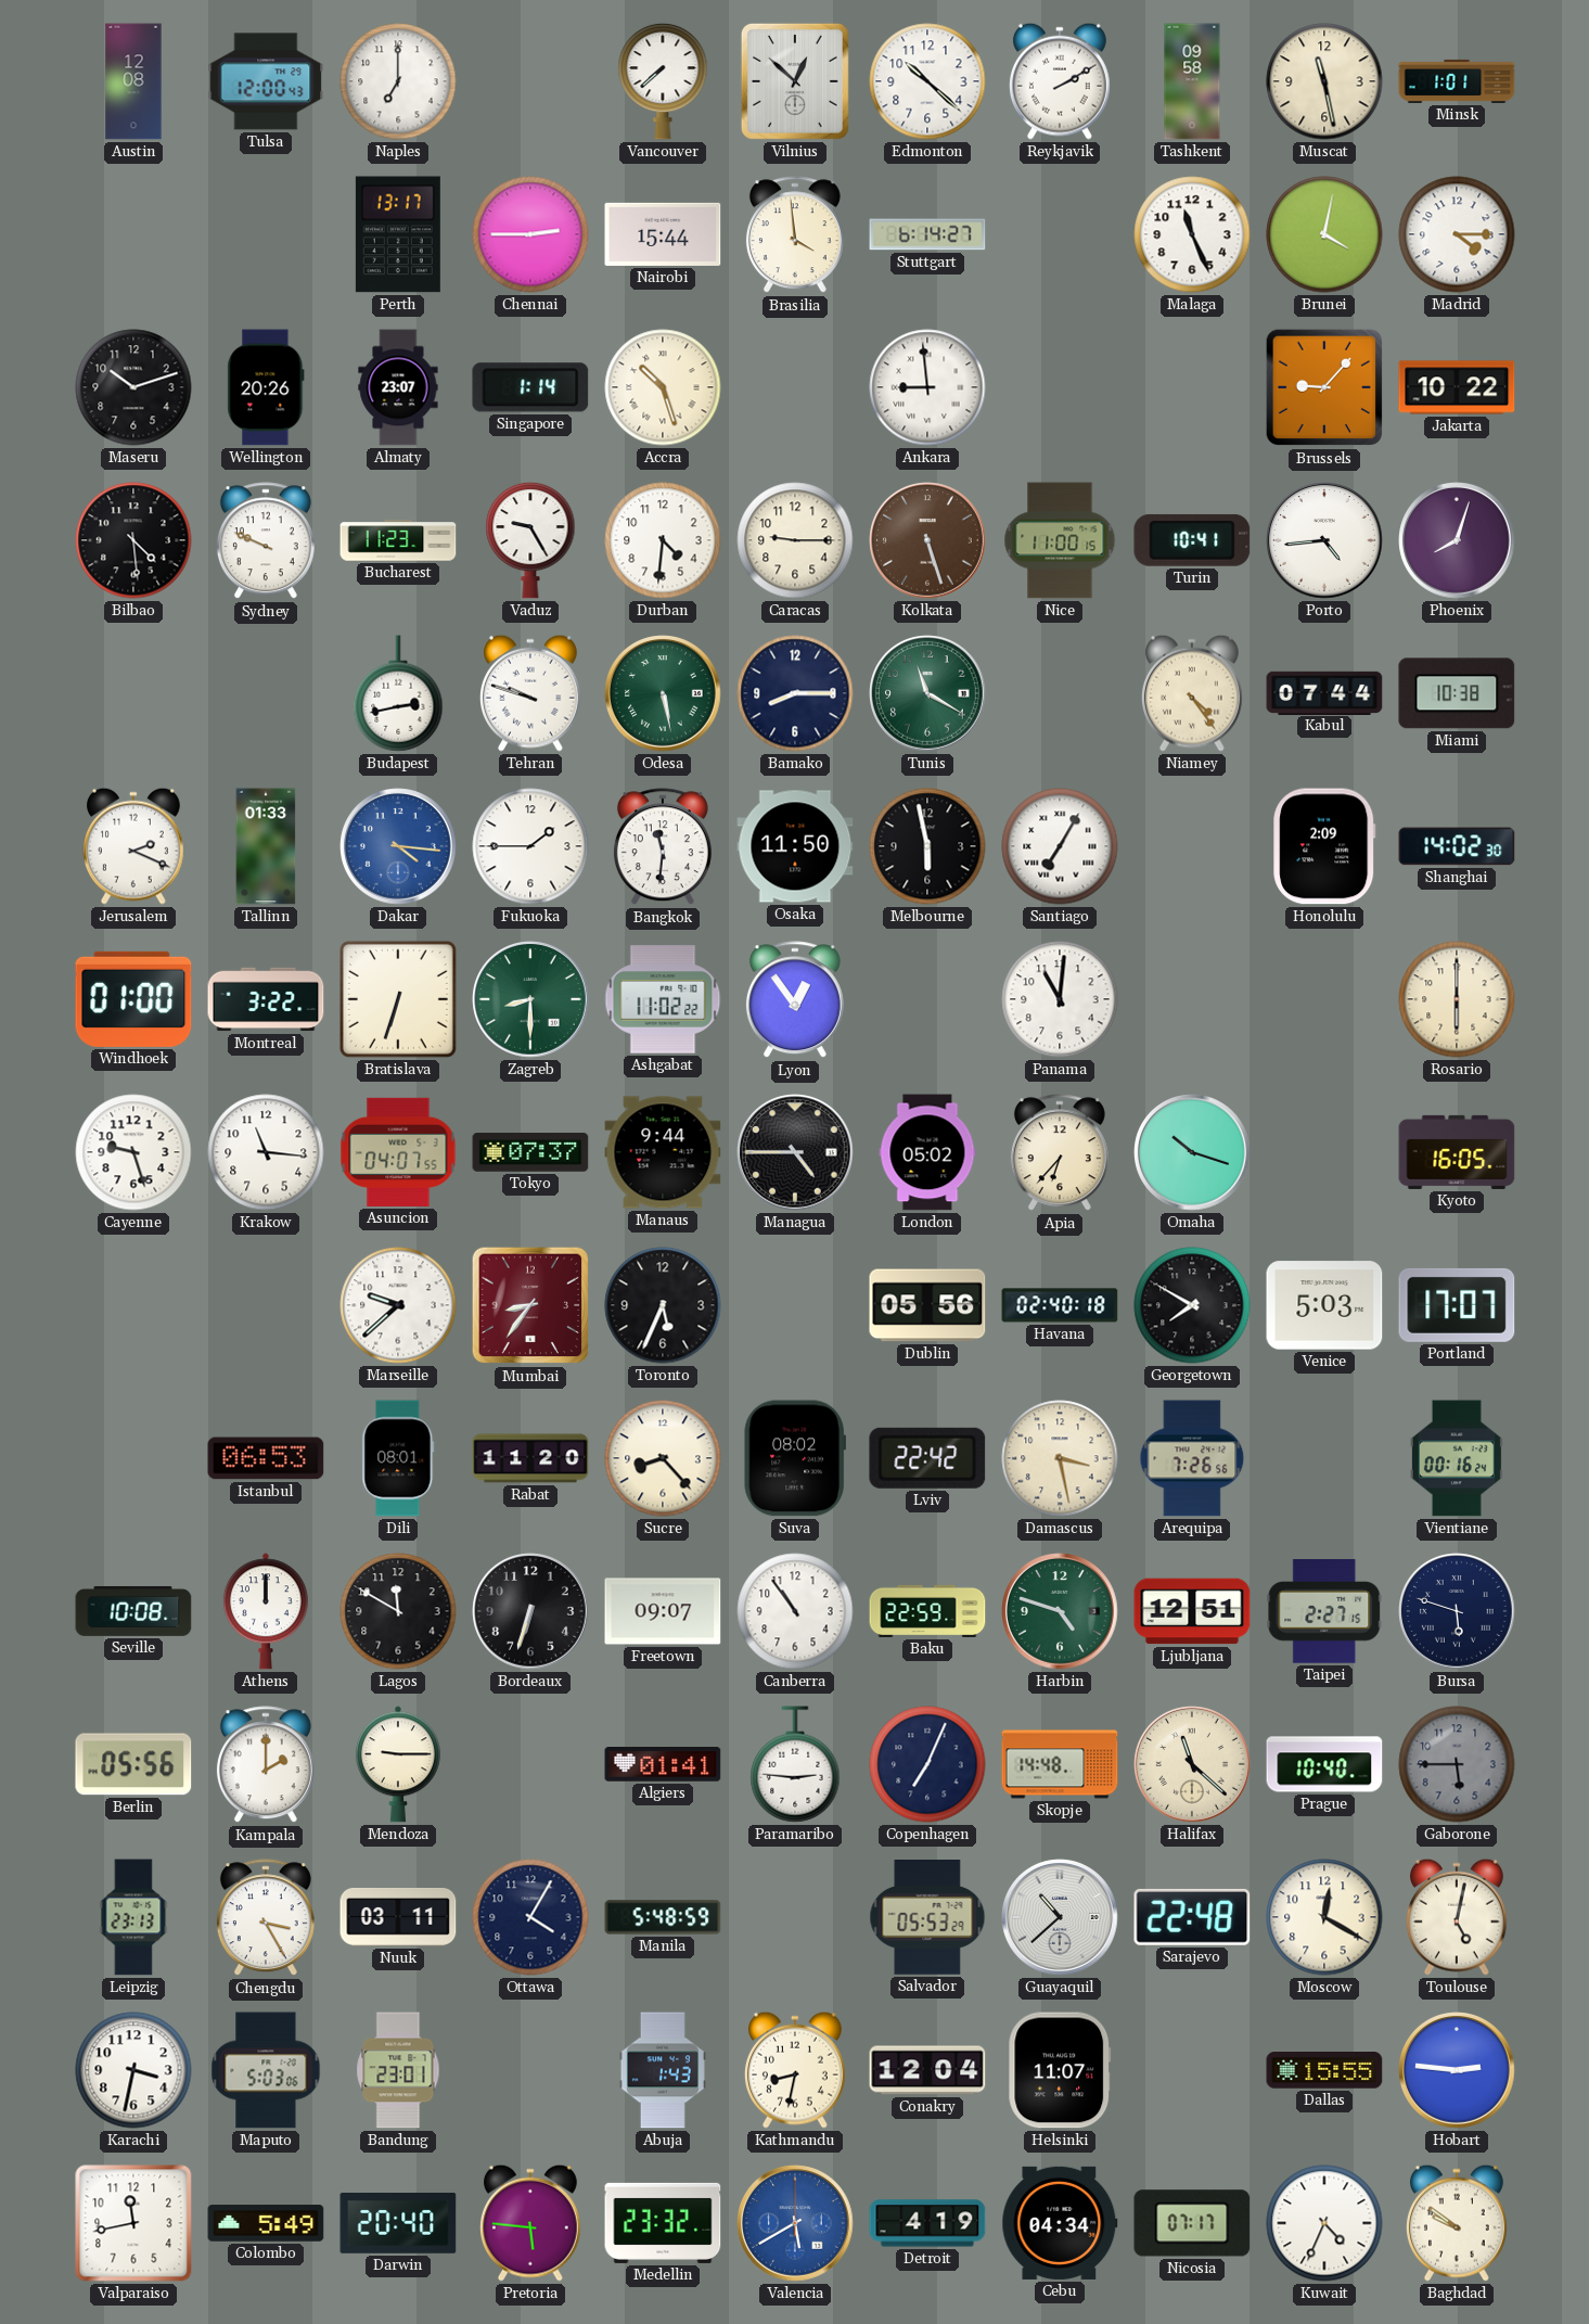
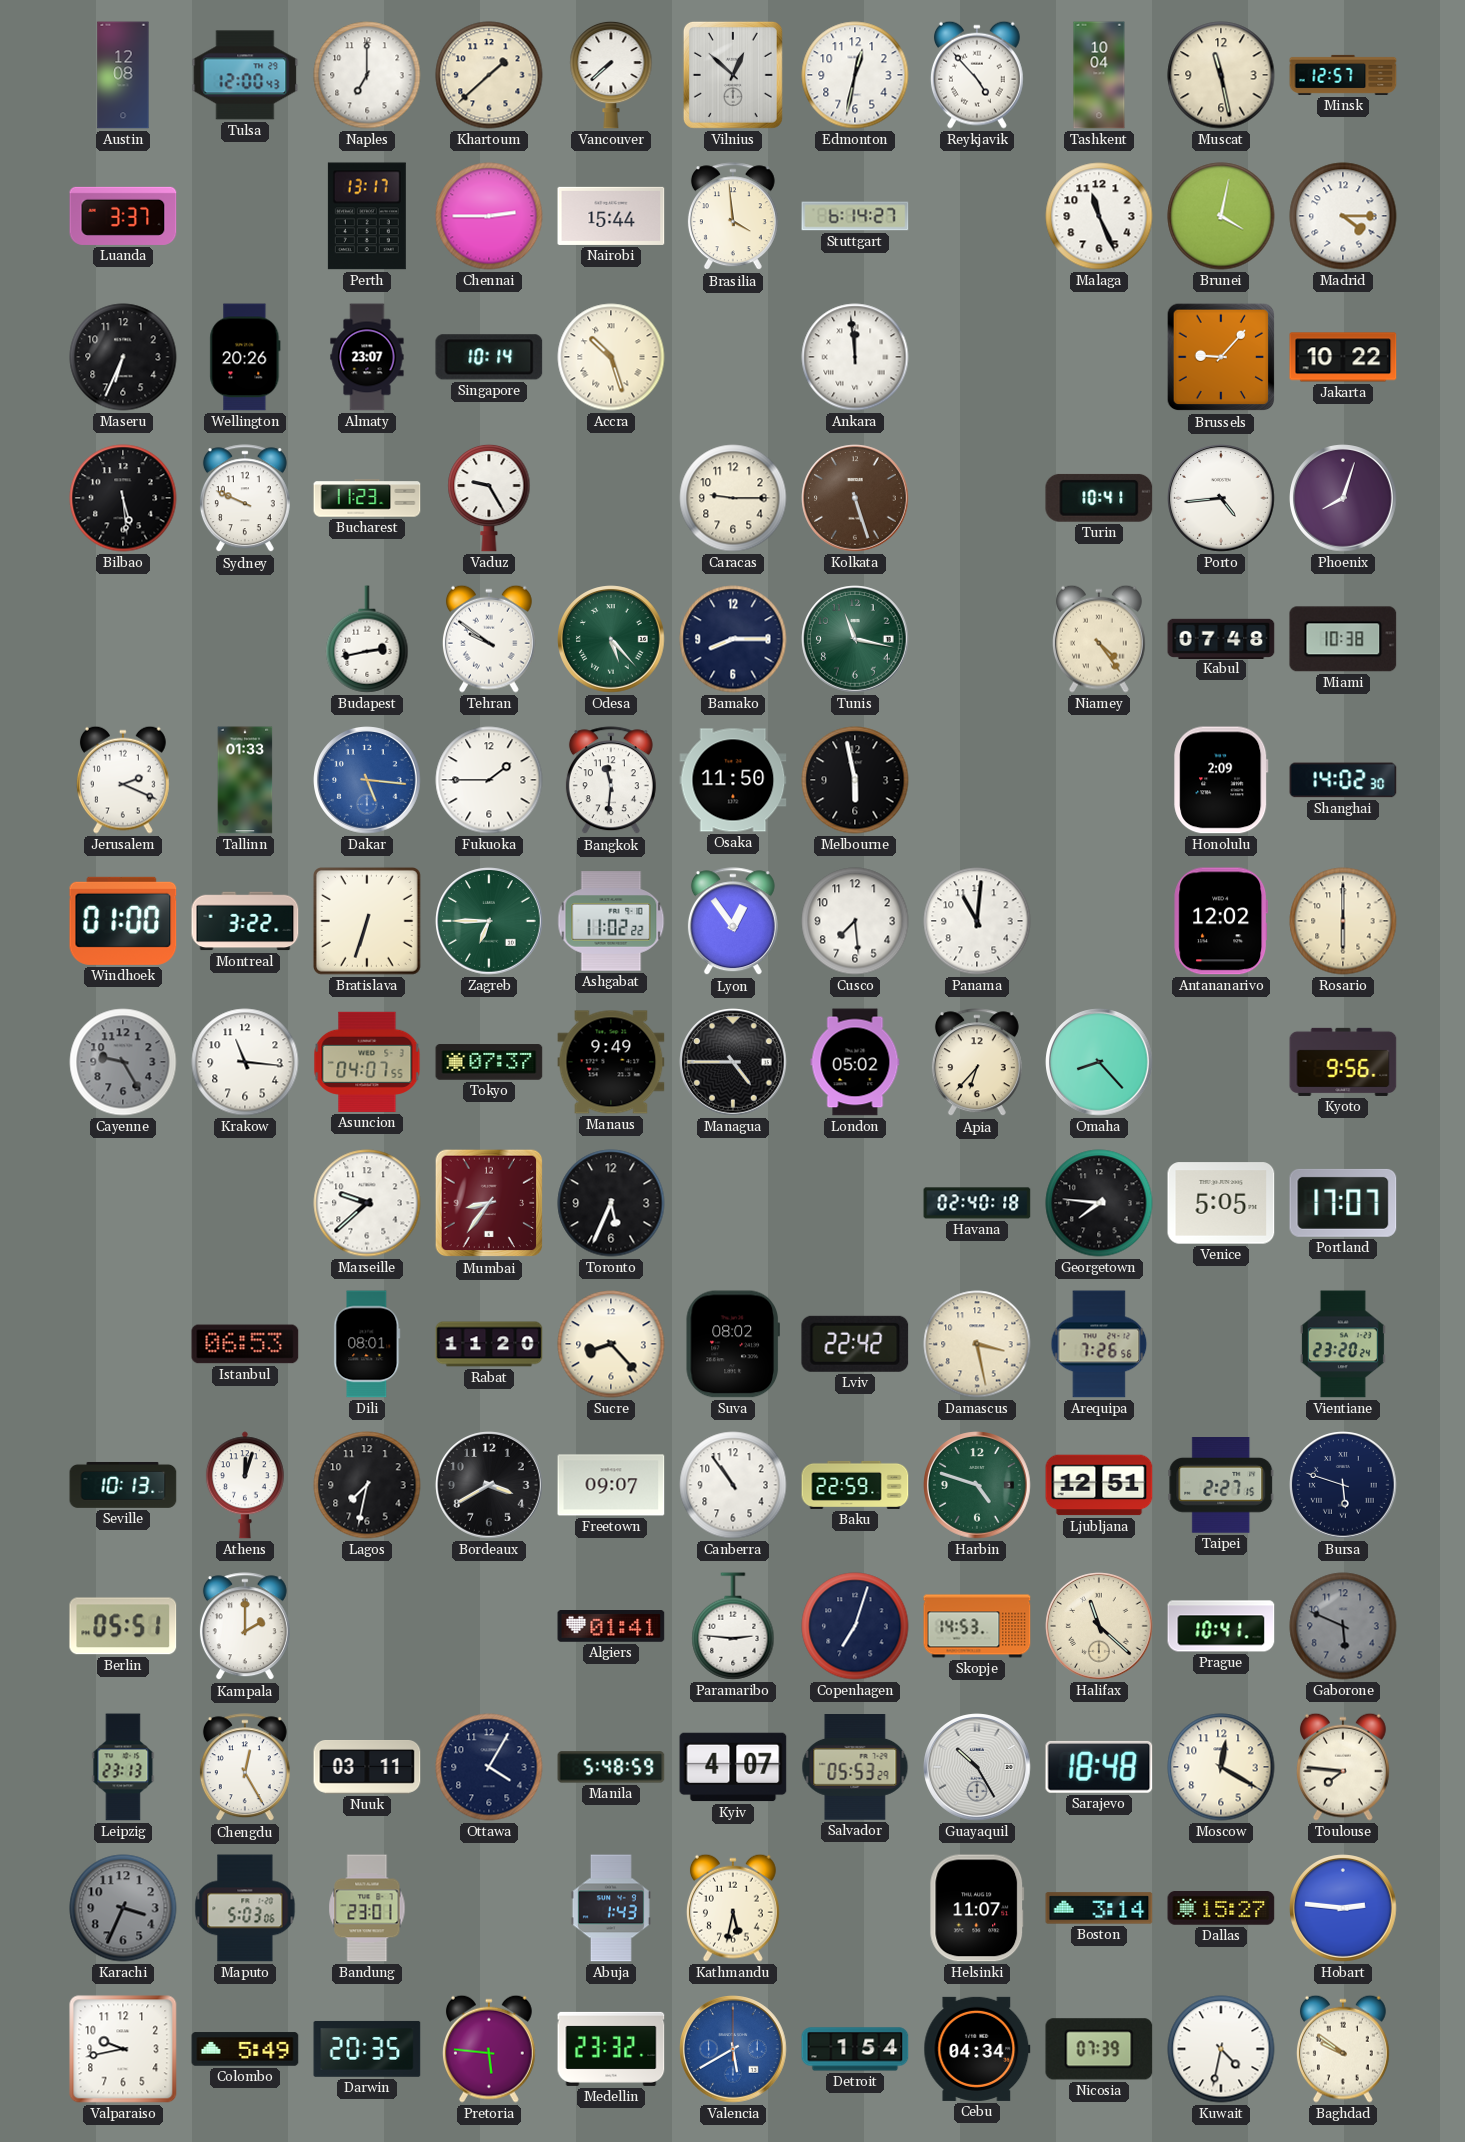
Khartoum: none -> 1:38 (489, 75)
Edmonton: 10:22 -> 12:32 (855, 75)
Reykjavik: 2:10 -> 4:53 (977, 75)
Tashkent: 09:58 -> 10:04 (1099, 75)
Minsk: 1:01 -> 12:57 (1343, 75)
Luanda: none -> 3:37 (123, 216)
Maseru: 10:12 -> 6:34 (123, 357)
Singapore: 1:14 -> 10:14 (489, 357)
Ankara: 8:59 -> 11:59 (855, 357)
Bilbao: 4:29 -> 5:29 (123, 498)
Durban: 4:31 -> none (663, 540)
Nice: 11:00 -> none (1060, 540)
Tehran: 9:48 -> 9:51 (489, 639)
Odesa: 5:28 -> 5:23 (611, 639)
Tunis: 11:20 -> 11:17 (855, 639)
Kabul: 07:44 -> 07:48 (1221, 638)
Dakar: 4:16 -> 5:16 (367, 780)
Santiago: 7:05 -> none (1060, 846)
Zagreb: 8:30 -> 6:45 (489, 921)
Cusco: none -> 7:29 (855, 921)
Antananarivo: none -> 12:02 (1221, 921)
Cayenne: 9:27 -> 9:25 (123, 1062)
Cayenne dial: white -> grey (123, 1062)
Manaus: 9:44 -> 9:49 (611, 1062)
Omaha: 10:18 -> 8:23 (1099, 1062)
Kyoto: 16:05 -> 9:56 (1343, 1062)
Dublin: 05:56 -> none (927, 1305)
Georgetown: 7:50 -> 7:46 (1099, 1203)
Venice: 5:03 -> 5:05 (1221, 1203)
Vientiane: 00:16 -> 23:20 (1343, 1344)
Seville: 10:08 -> 10:13 (123, 1485)
Athens: 12:00 -> 12:03 (245, 1485)
Lagos: 11:50 -> 7:32 (367, 1485)
Bordeaux: 6:33 -> 3:40 (489, 1485)
Berlin: 05:56 -> 05:51 (123, 1626)
Mendoza: 9:15 -> none (398, 1764)
Copenhagen: 7:04 -> 7:03 (855, 1626)
Skopje: 14:48 -> 14:53 (977, 1626)
Prague: 10:40 -> 10:41 (1221, 1626)
Gaborone: 5:45 -> 5:49 (1343, 1626)
Chengdu: 3:25 -> 12:25 (245, 1768)
Kyiv: none -> 4:07 (733, 1767)
Guayaquil: 10:38 -> 10:25 (977, 1767)
Sarajevo: 22:48 -> 18:48 (1099, 1767)
Toulouse: 5:02 -> 7:46 (1343, 1767)
Karachi: 3:32 -> 3:34 (123, 1908)
Karachi dial: white -> grey (123, 1908)
Kathmandu: 8:32 -> 5:32 (733, 1908)
Conakry: 12:04 -> none (927, 2070)
Boston: none -> 3:14 (1099, 1908)
Dallas: 15:55 -> 15:27 (1221, 1908)
Valparaiso: 11:43 -> 9:43 (123, 2049)
Darwin: 20:40 -> 20:35 (367, 2049)
Detroit: 4:19 -> 1:54 (855, 2049)
Nicosia: 07:17 -> 07:39 (1099, 2049)
Kuwait: 4:34 -> 4:32 (1221, 2049)
